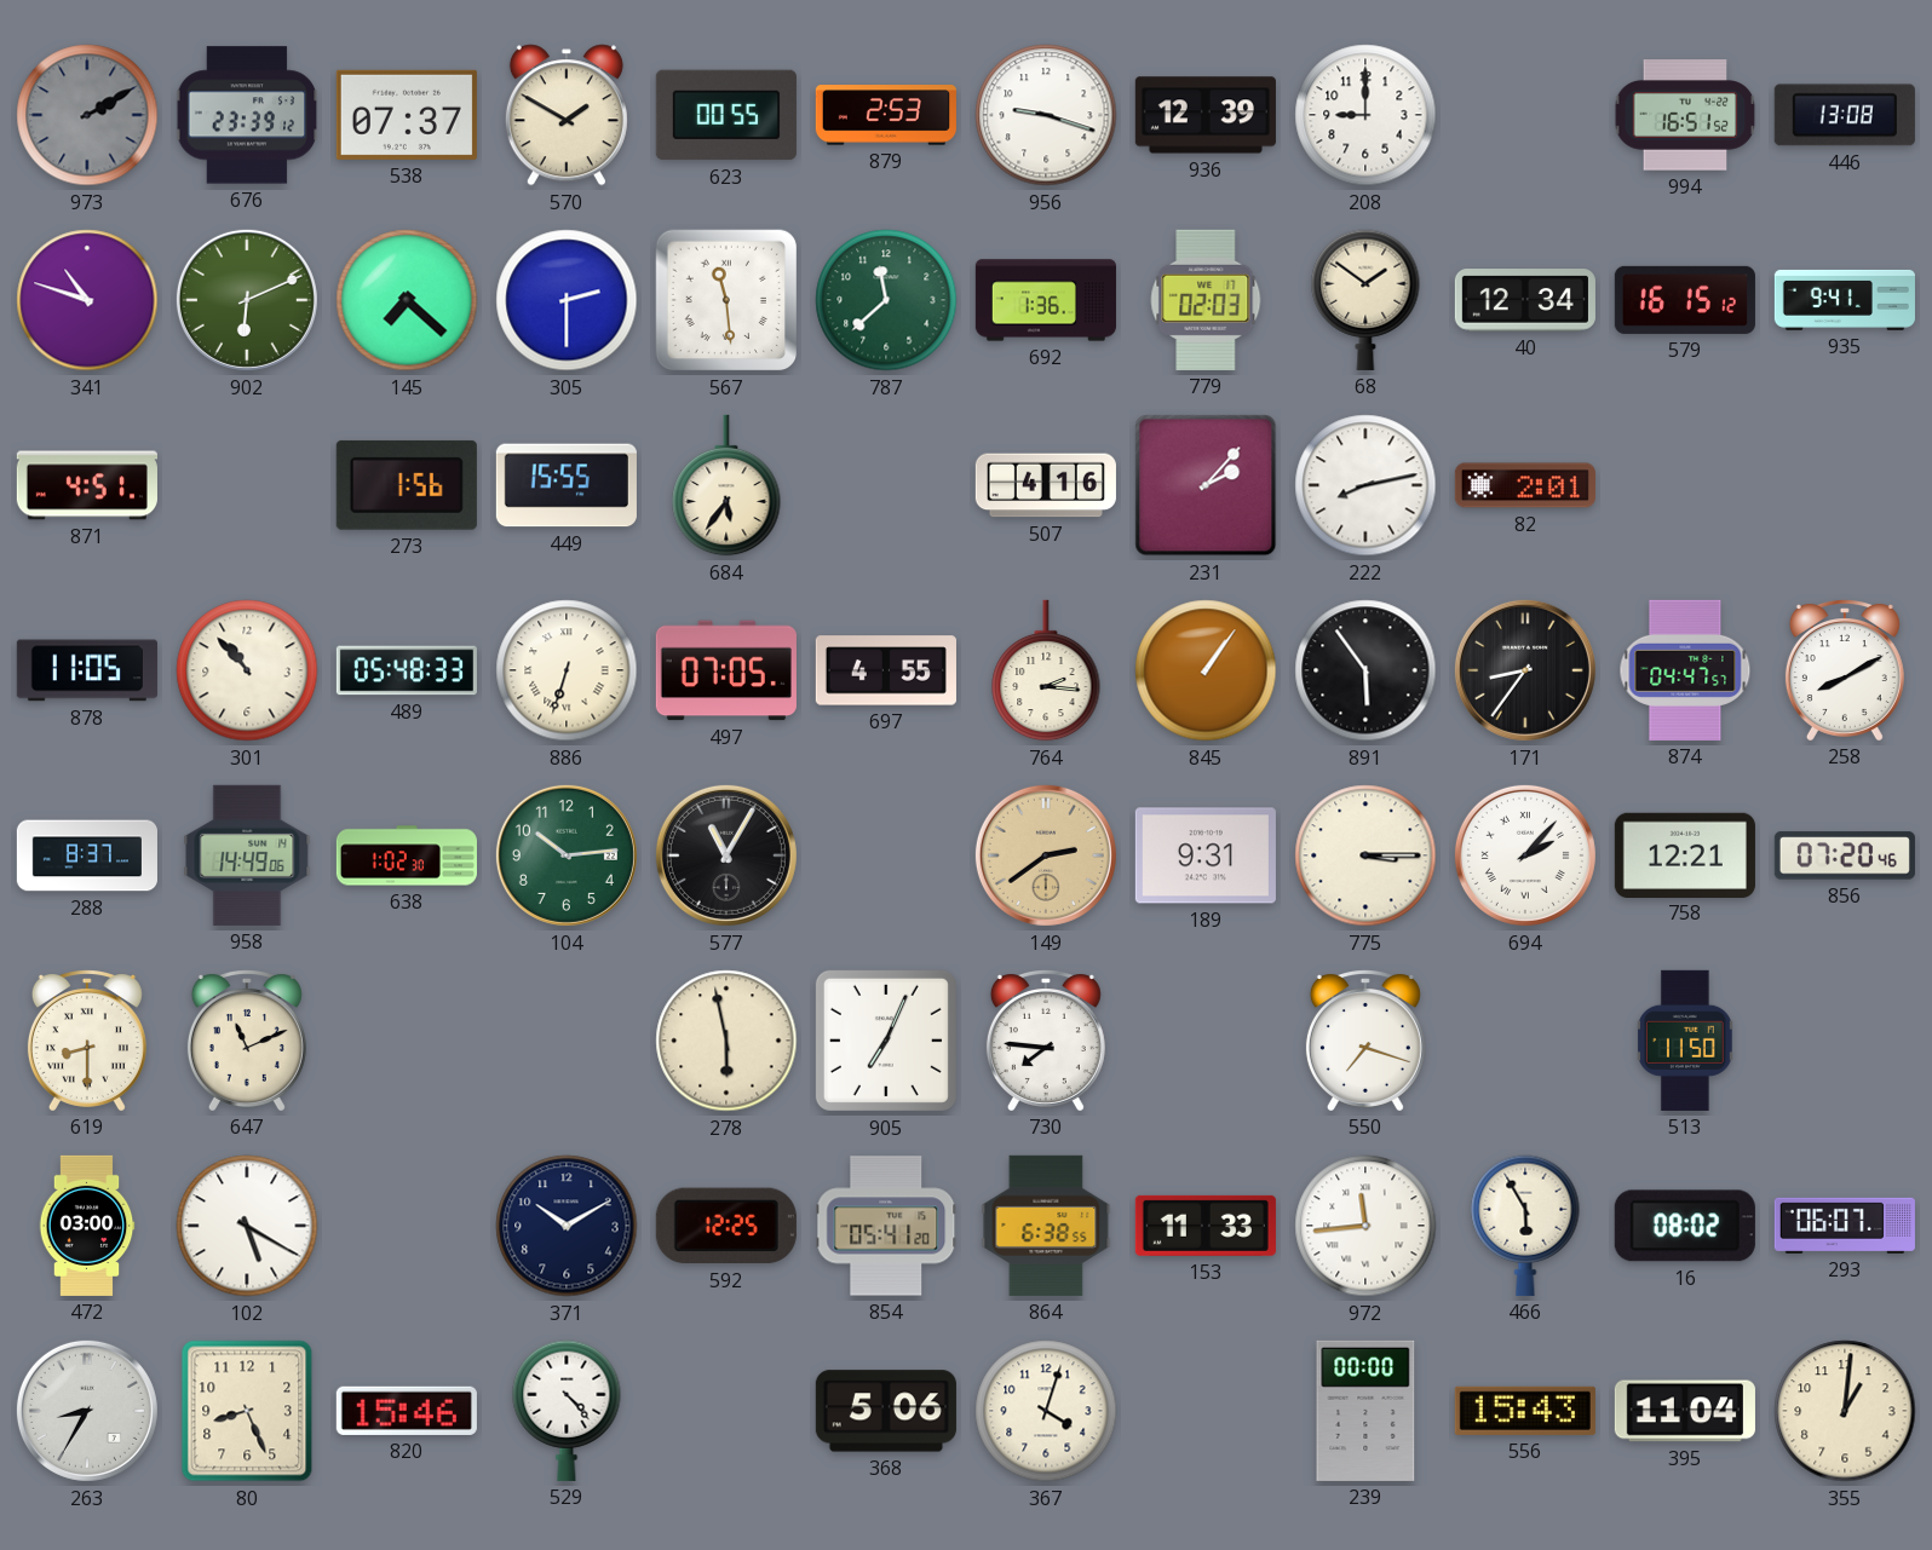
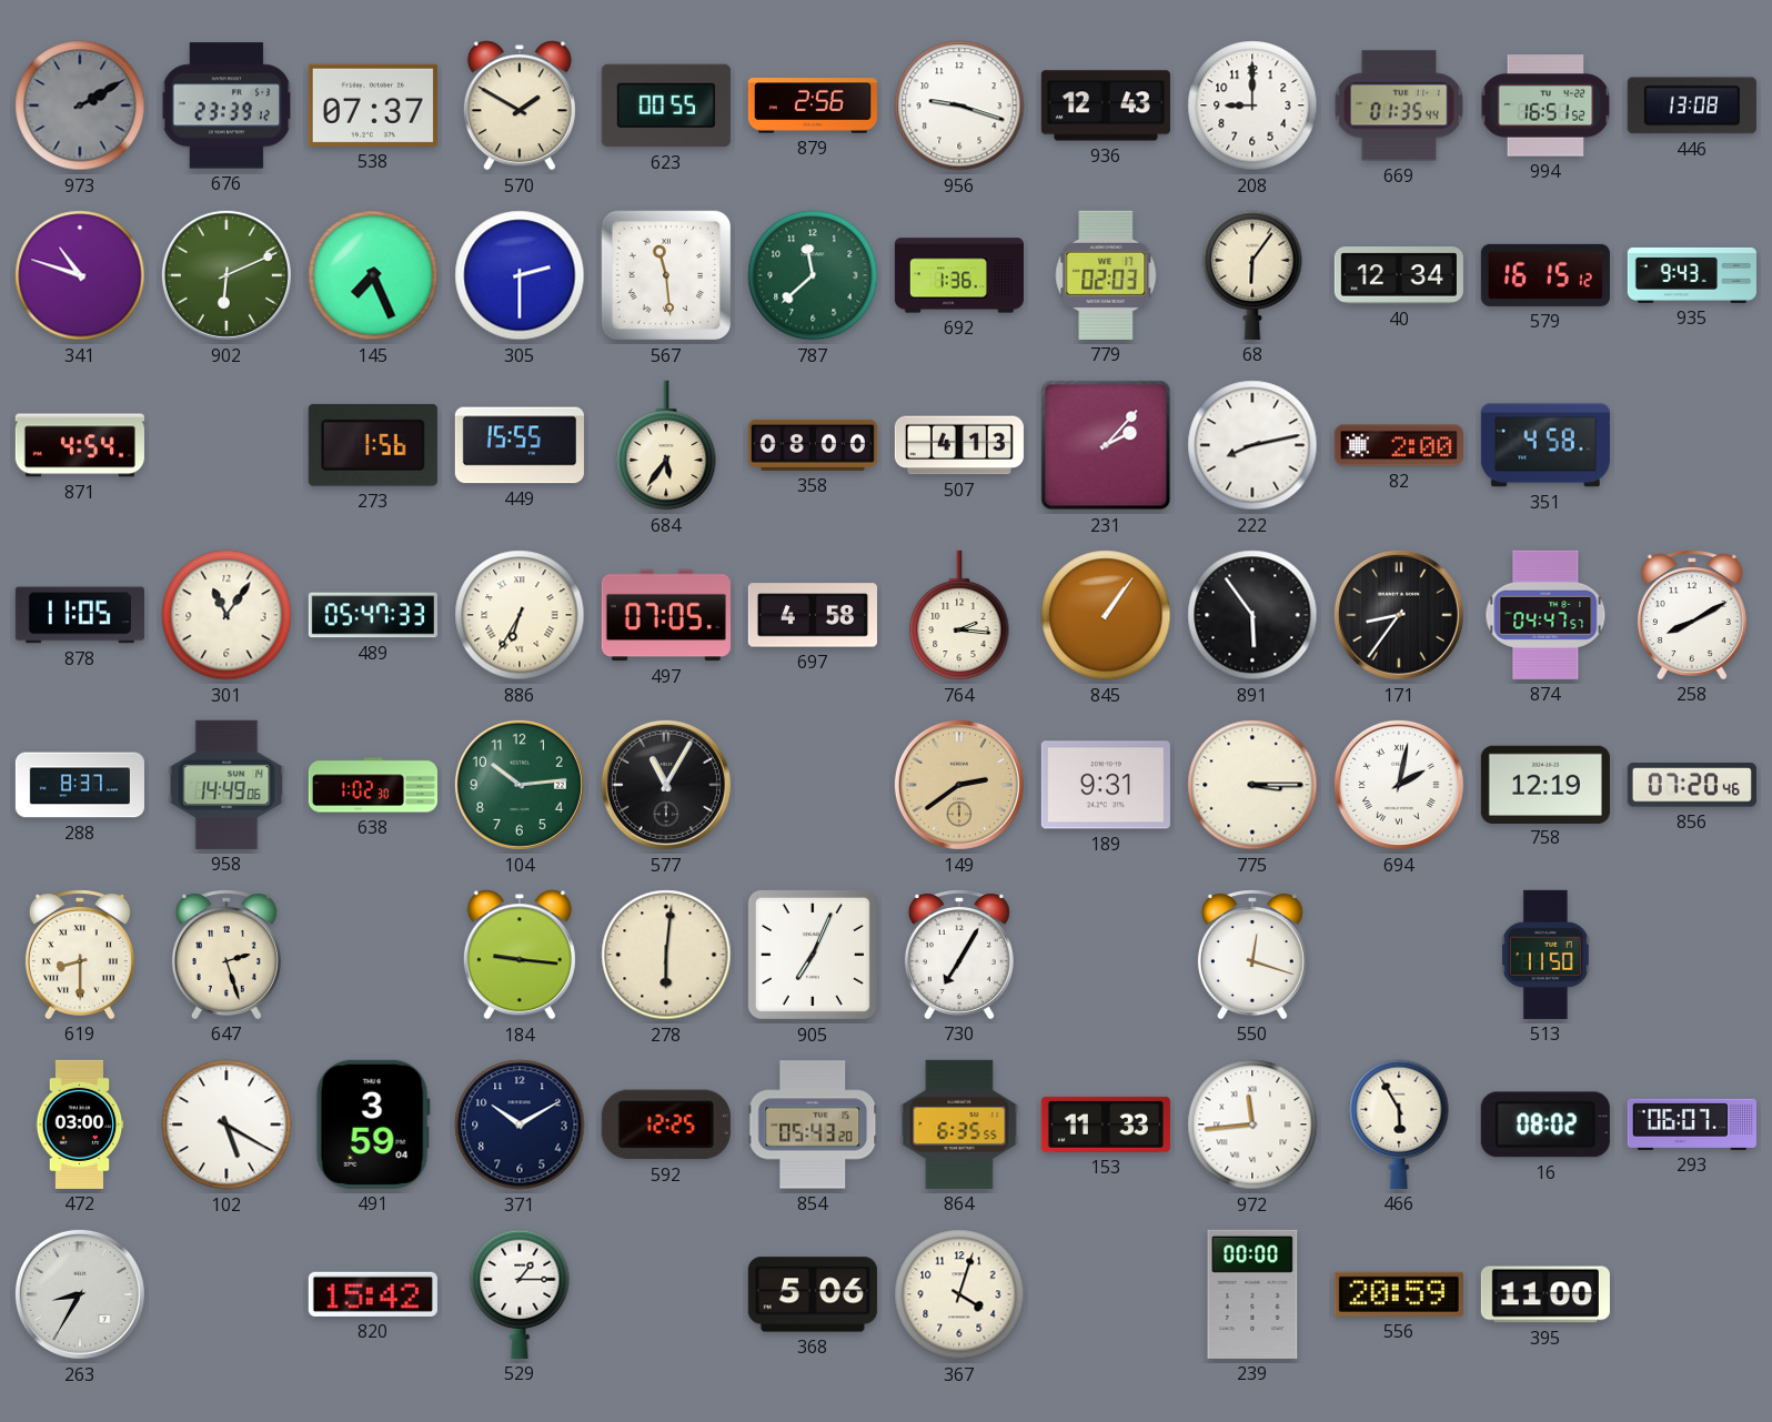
879: 2:53 -> 2:56 (813, 105)
936: 12:39 -> 12:43 (1106, 105)
669: none -> 01:35 (1399, 105)
145: 7:22 -> 7:26 (373, 275)
68: 1:51 -> 6:06 (1252, 275)
935: 9:41 -> 9:43 (1692, 275)
871: 4:51 -> 4:54 (80, 445)
358: none -> 08:00 (813, 445)
507: 4:16 -> 4:13 (959, 445)
82: 2:01 -> 2:00 (1399, 445)
351: none -> 4:58 (1546, 445)
301: 10:53 -> 11:06 (226, 615)
489: 05:48 -> 05:47 (373, 615)
886: 6:33 -> 6:35 (520, 615)
697: 4:55 -> 4:58 (813, 615)
694: 2:07 -> 2:02 (1399, 785)
758: 12:21 -> 12:19 (1546, 784)
647: 11:11 -> 2:27 (226, 955)
184: none -> 9:16 (520, 955)
278: 5:58 -> 6:01 (666, 955)
730: 7:46 -> 7:05 (959, 955)
550: 7:18 -> 12:18 (1252, 955)
491: none -> 3:59 (373, 1125)
854: 05:41 -> 05:43 (813, 1125)
864: 6:38 -> 6:35 (959, 1125)
80: 8:26 -> none (247, 1411)
820: 15:46 -> 15:42 (373, 1294)
529: 4:23 -> 1:15 (520, 1294)
556: 15:43 -> 20:59 (1399, 1294)
395: 11:04 -> 11:00 (1546, 1294)
355: 1:01 -> none (1845, 1411)
